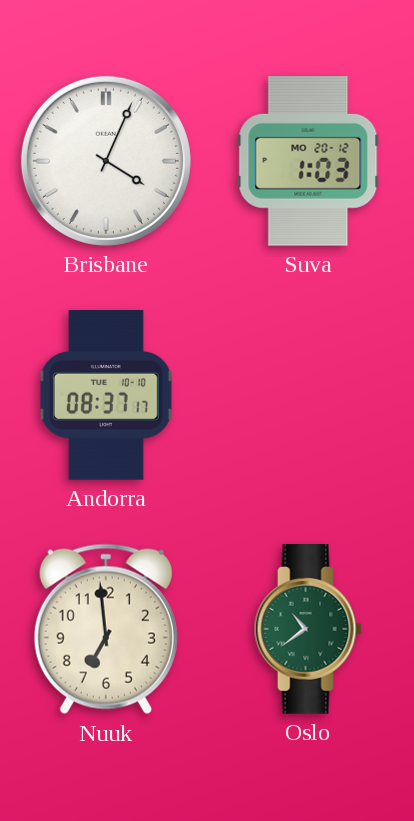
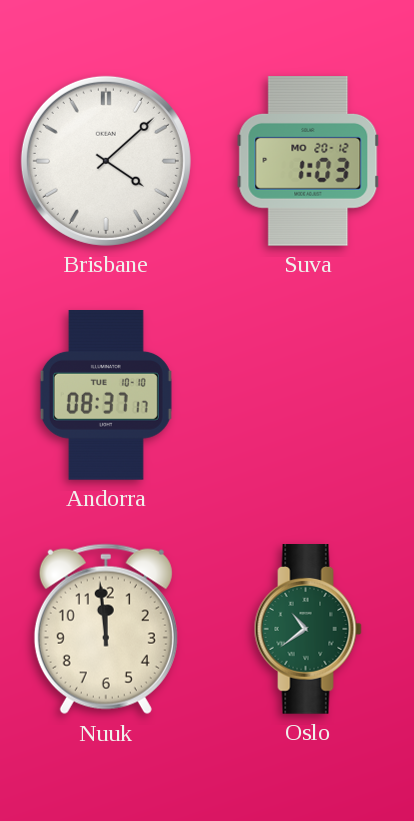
Brisbane: 4:04 -> 4:08 (106, 161)
Nuuk: 6:59 -> 11:59 (106, 629)
